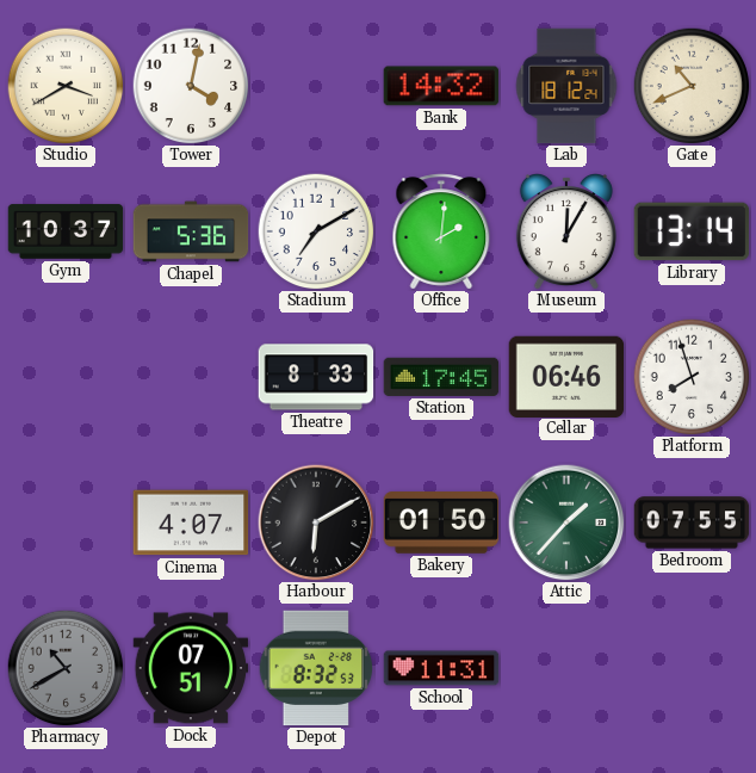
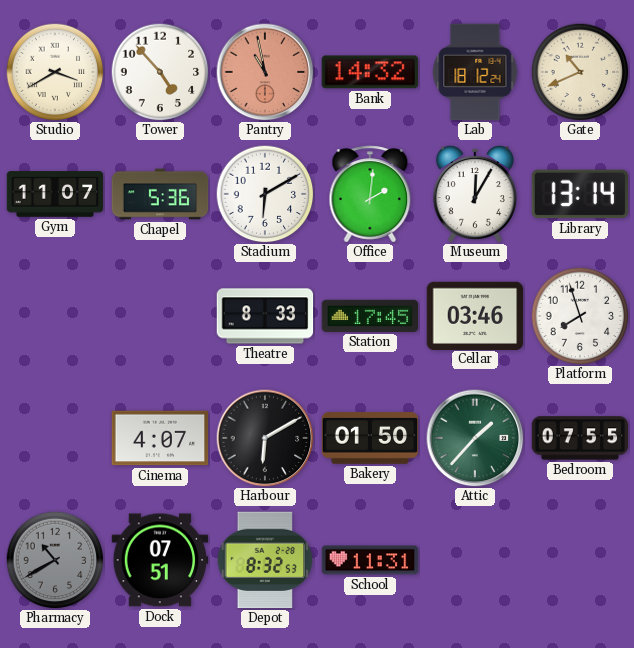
Tower: 4:02 -> 4:53 (160, 72)
Pantry: none -> 10:58 (265, 72)
Gym: 10:37 -> 11:07 (55, 194)
Stadium: 7:10 -> 6:10 (265, 194)
Cellar: 06:46 -> 03:46 (475, 315)
